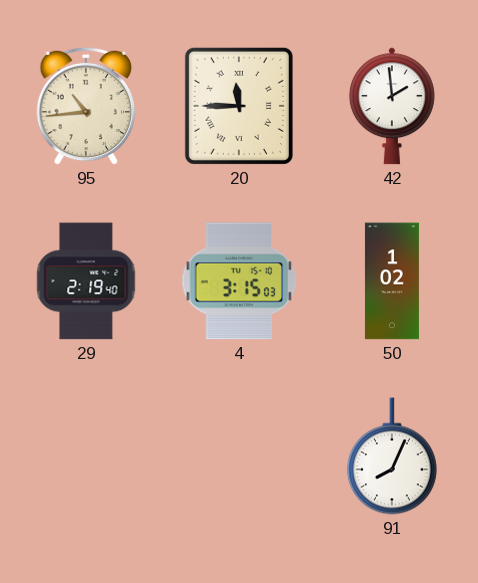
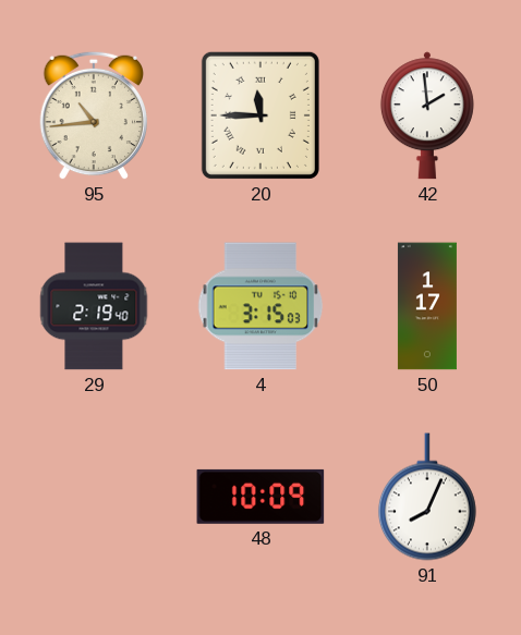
50: 1:02 -> 1:17 (427, 306)
48: none -> 10:09 (260, 497)
